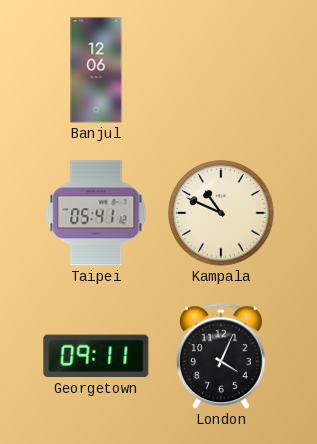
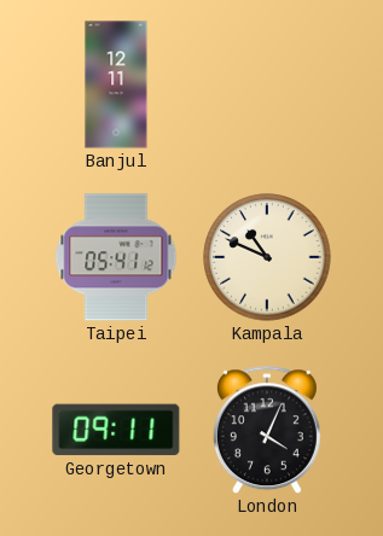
Banjul: 12:06 -> 12:11 (116, 85)
